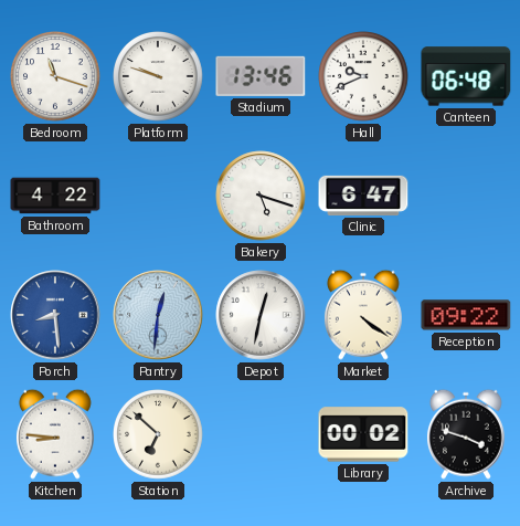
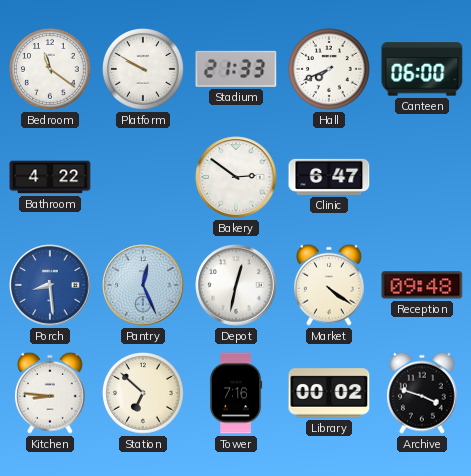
Bedroom: 11:18 -> 11:21 (51, 70)
Platform: 9:48 -> 9:50 (144, 70)
Stadium: 13:46 -> 21:33 (236, 69)
Hall: 9:41 -> 7:41 (330, 70)
Canteen: 06:48 -> 06:00 (422, 69)
Bakery: 5:18 -> 2:51 (236, 177)
Pantry: 12:31 -> 12:26 (143, 285)
Reception: 09:22 -> 09:48 (422, 285)
Tower: none -> 7:16 (236, 393)
